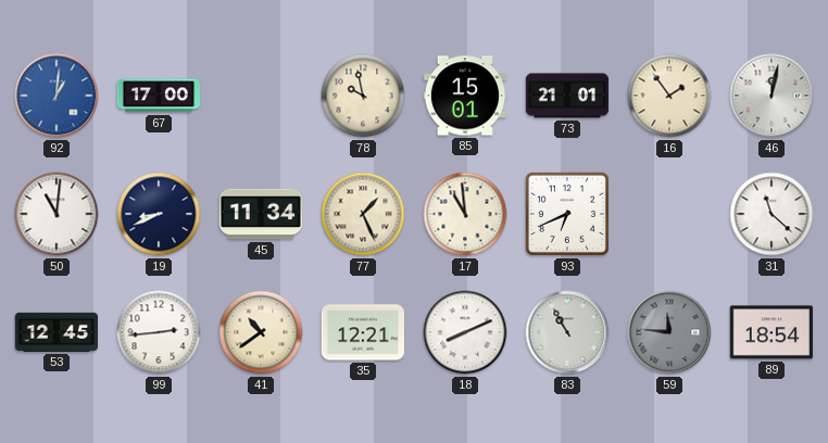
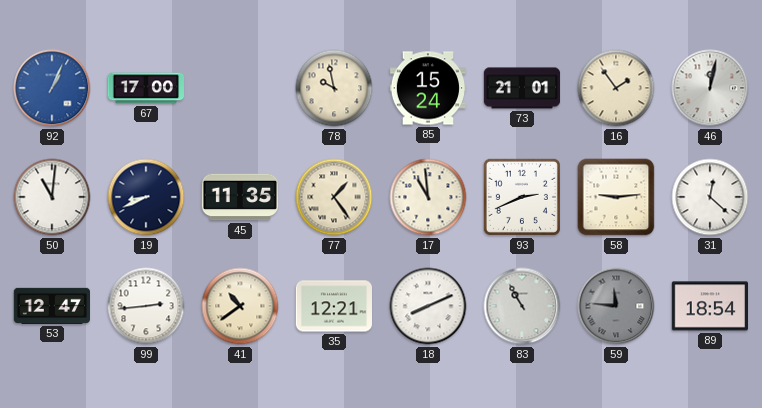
92: 1:01 -> 1:04 (52, 88)
85: 15:01 -> 15:24 (427, 88)
45: 11:34 -> 11:35 (240, 197)
77: 1:26 -> 1:24 (334, 197)
93: 6:41 -> 2:41 (522, 197)
58: none -> 9:14 (616, 197)
31: 11:22 -> 12:22 (710, 197)
53: 12:45 -> 12:47 (51, 306)
